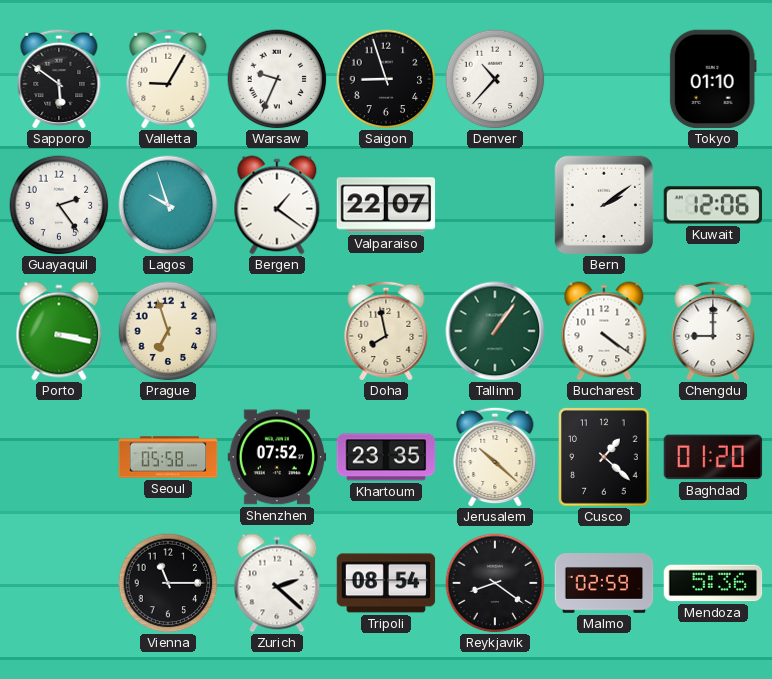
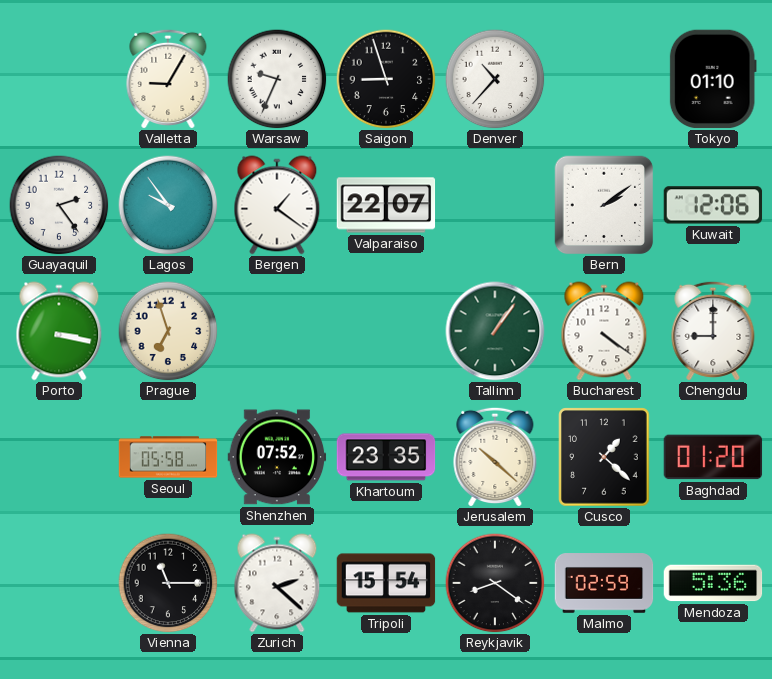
Sapporo: 5:51 -> none (59, 79)
Lagos: 9:57 -> 9:54 (168, 205)
Doha: 7:58 -> none (386, 331)
Tripoli: 08:54 -> 15:54 (386, 583)
